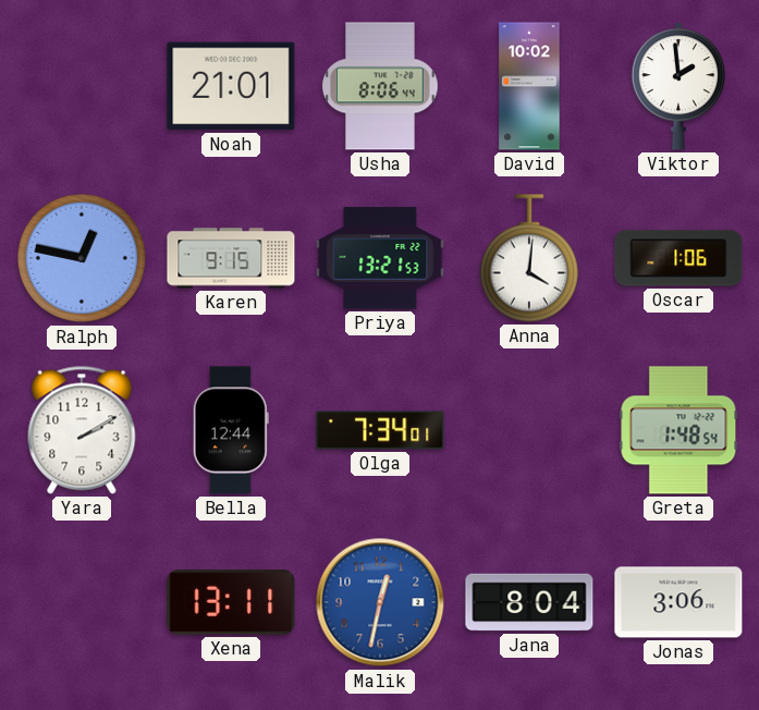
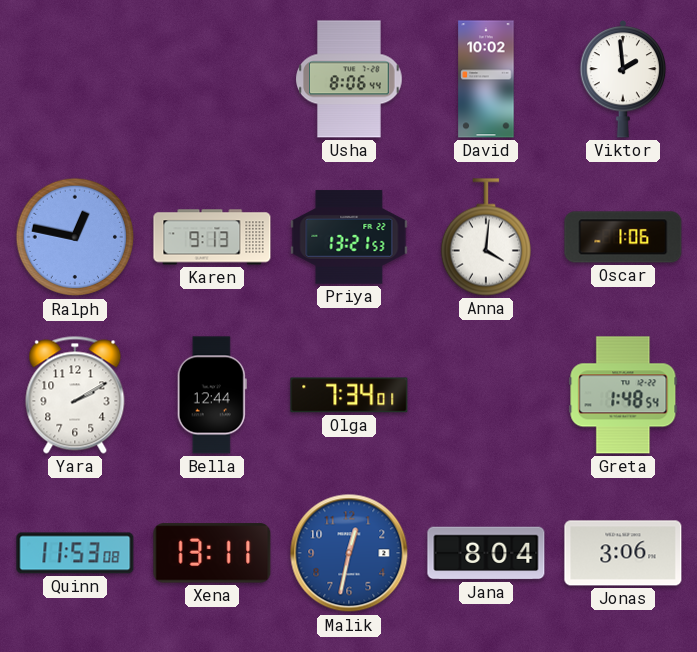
Noah: 21:01 -> none (231, 86)
Karen: 9:15 -> 9:13 (212, 237)
Quinn: none -> 11:53 (75, 553)
